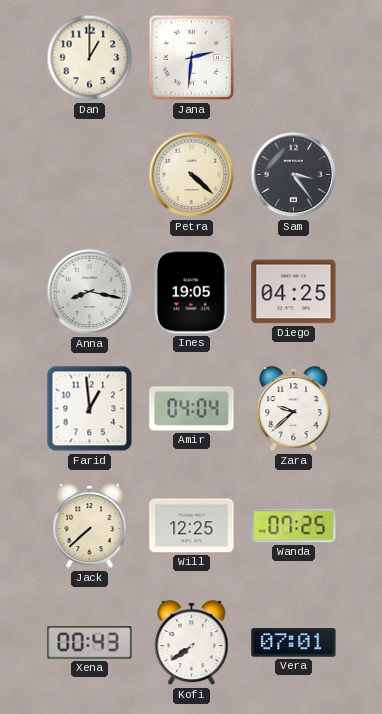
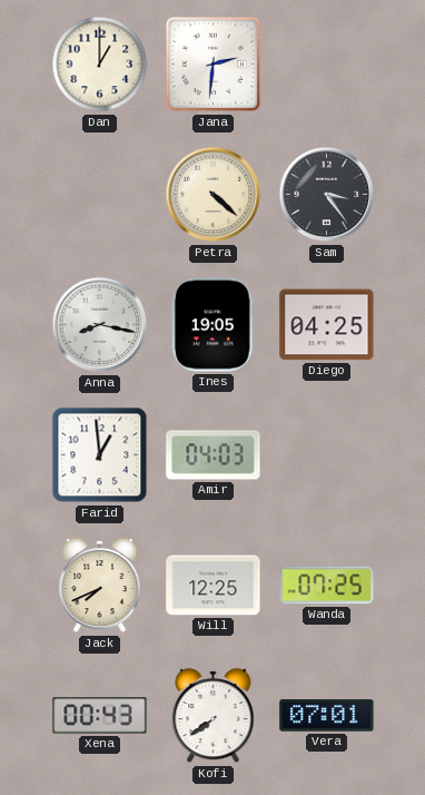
Amir: 04:04 -> 04:03 (214, 455)
Zara: 9:38 -> none (294, 409)
Jack: 7:38 -> 7:41 (100, 586)
